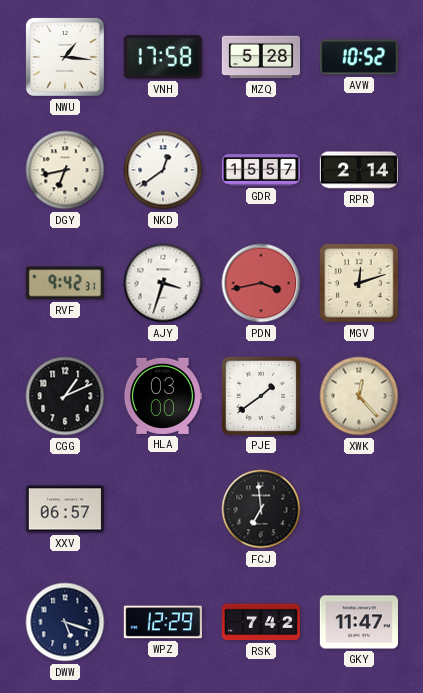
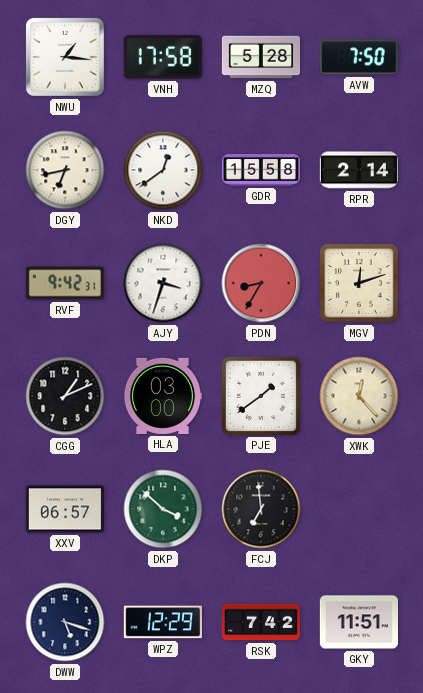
AVW: 10:52 -> 7:50 (359, 57)
GDR: 15:57 -> 15:58 (260, 171)
PDN: 3:43 -> 8:35 (261, 283)
DKP: none -> 3:52 (163, 509)
GKY: 11:47 -> 11:51 (359, 622)
